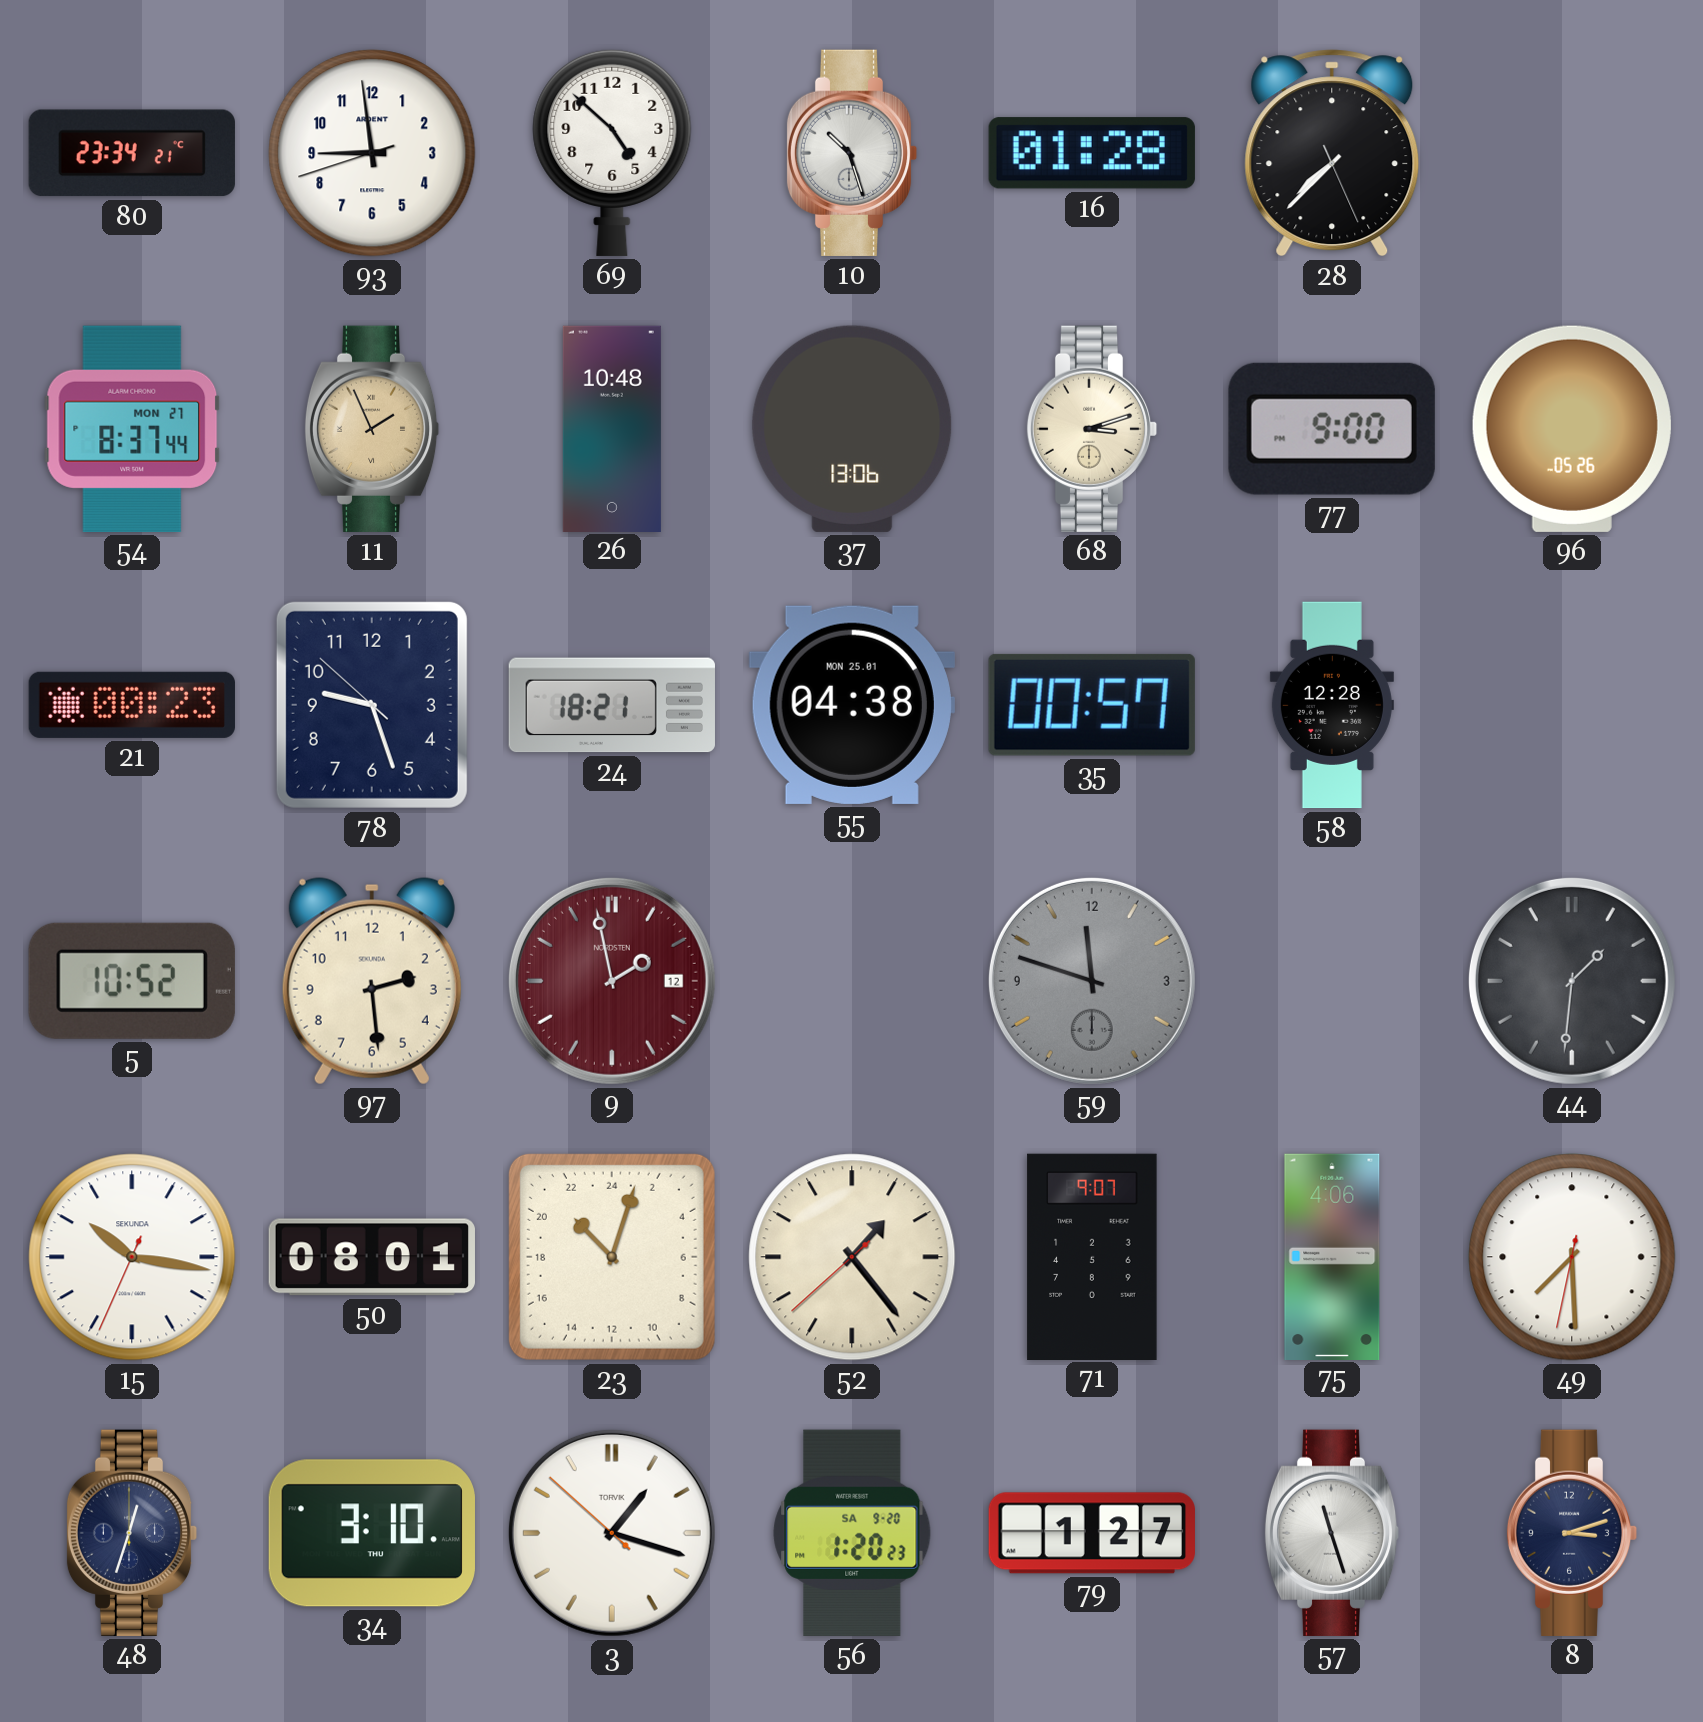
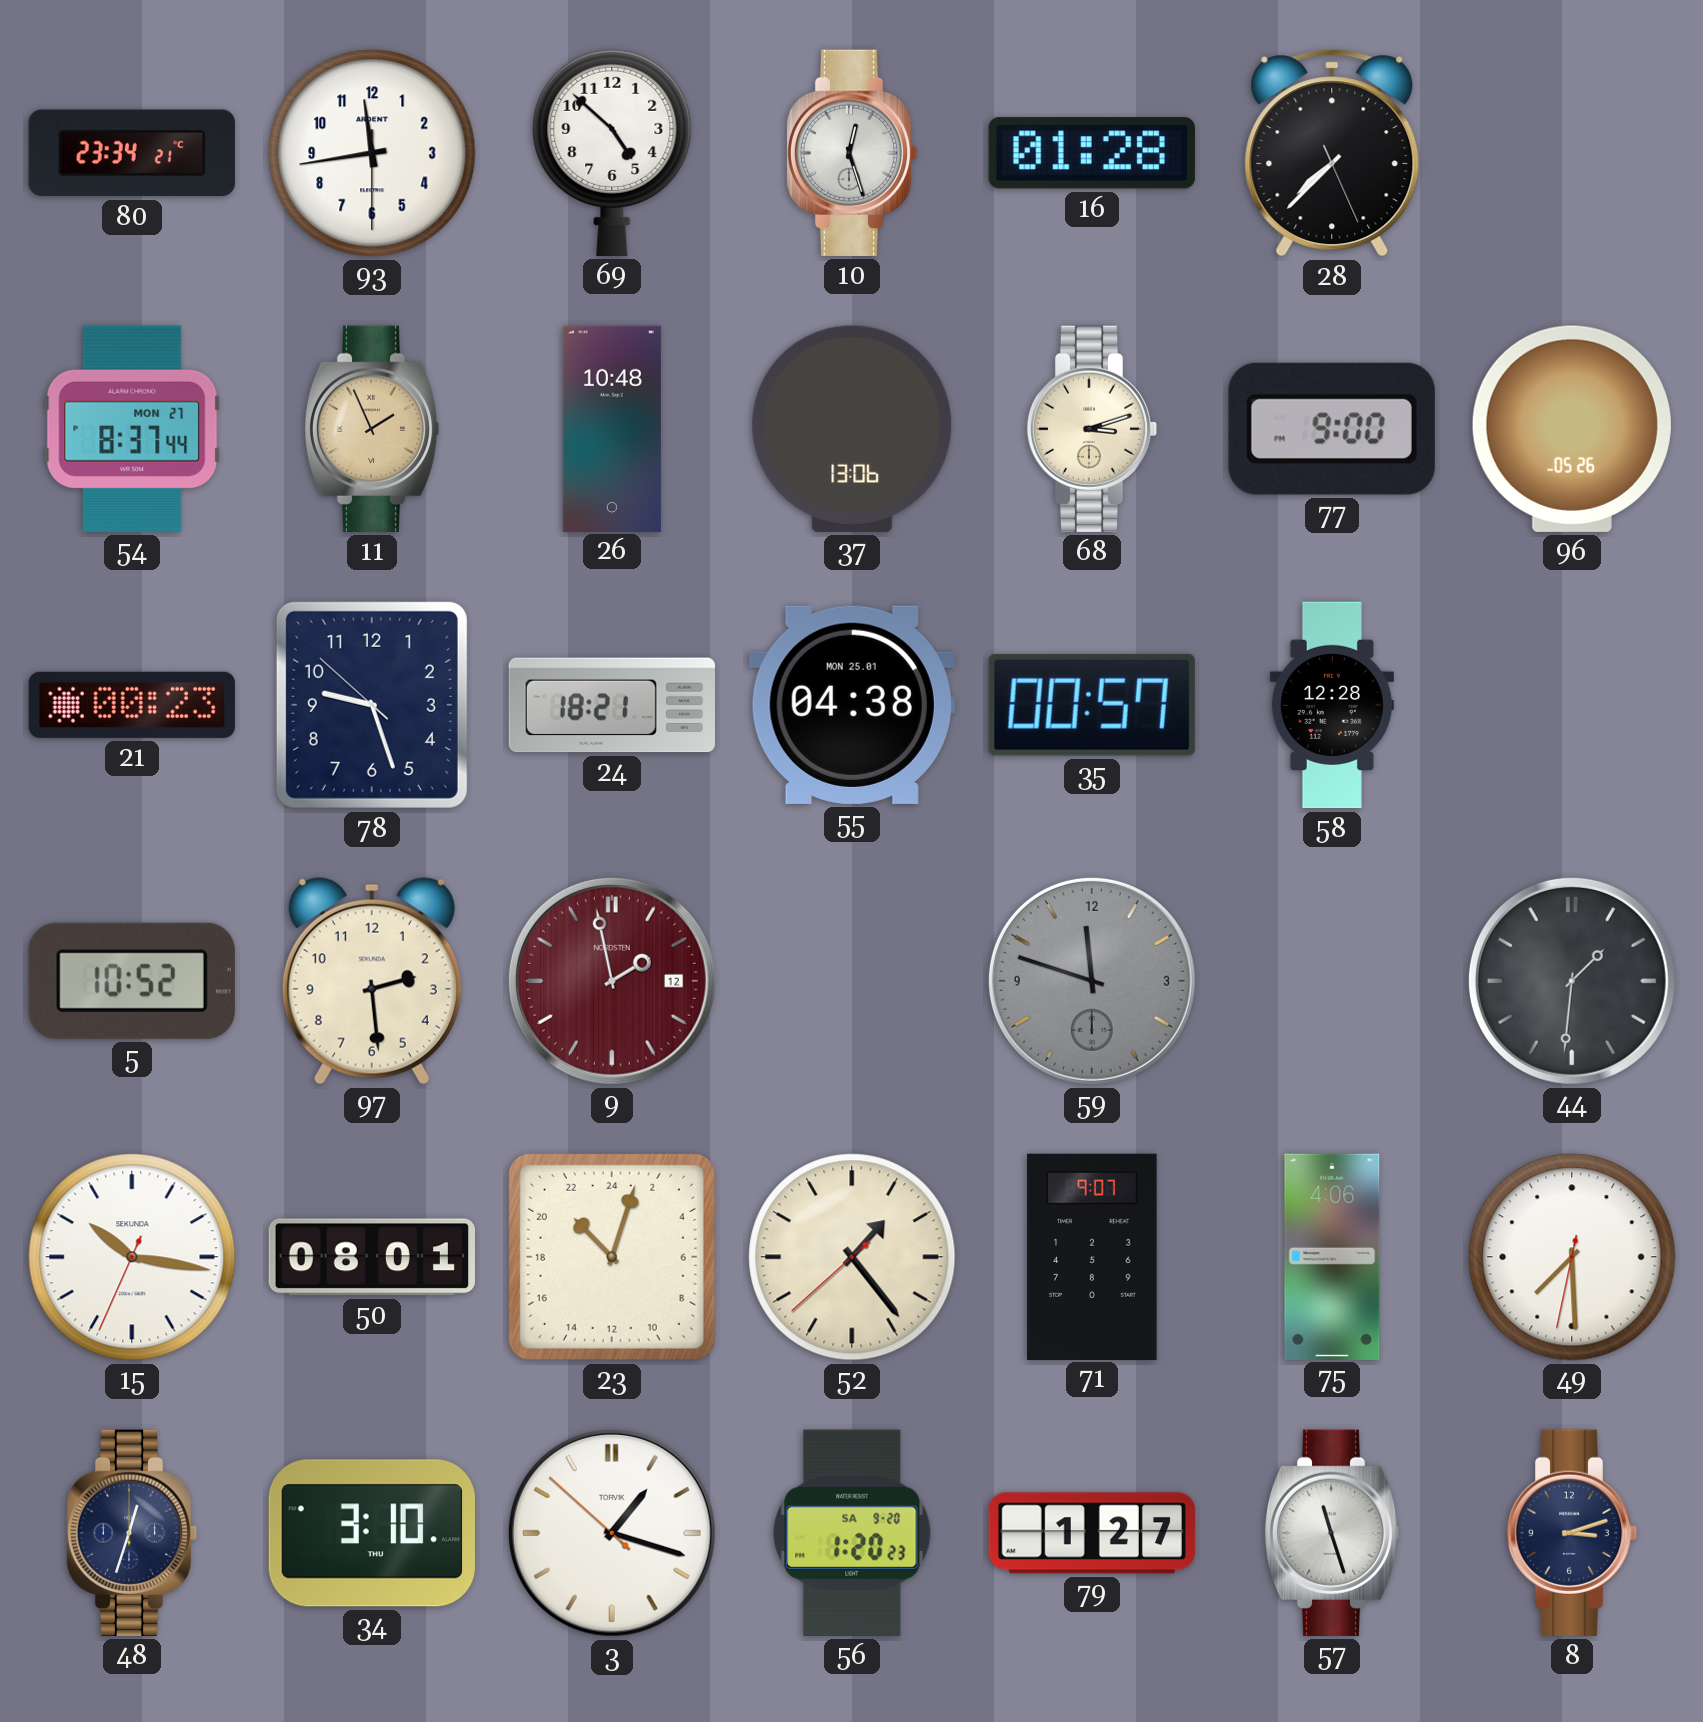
93: 8:58 -> 11:43 (372, 153)
10: 10:27 -> 12:27 (852, 153)
